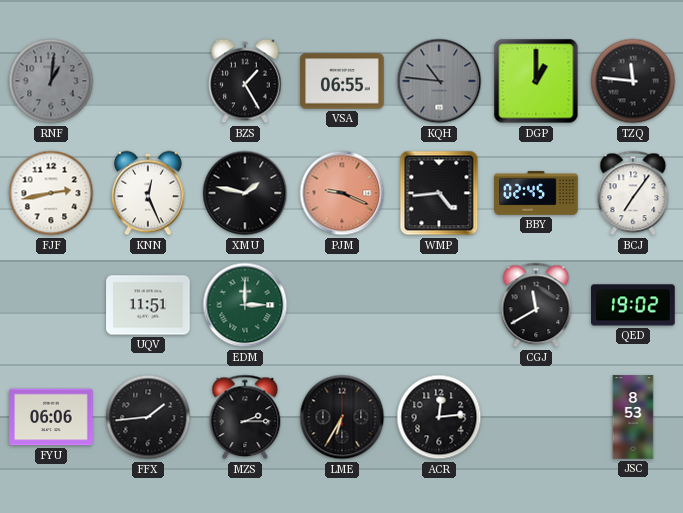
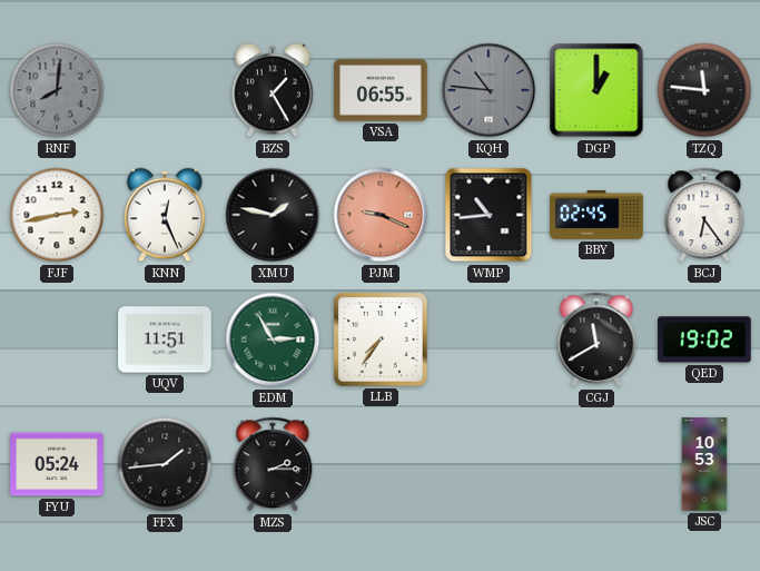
RNF: 1:01 -> 8:01 (57, 90)
WMP: 4:44 -> 10:44 (488, 215)
BCJ: 7:06 -> 6:24 (704, 215)
EDM: 3:00 -> 2:55 (273, 339)
LLB: none -> 7:36 (381, 339)
FYU: 06:06 -> 05:24 (57, 464)
LME: 6:35 -> none (342, 417)
ACR: 12:14 -> none (439, 417)
JSC: 8:53 -> 10:53 (704, 464)
